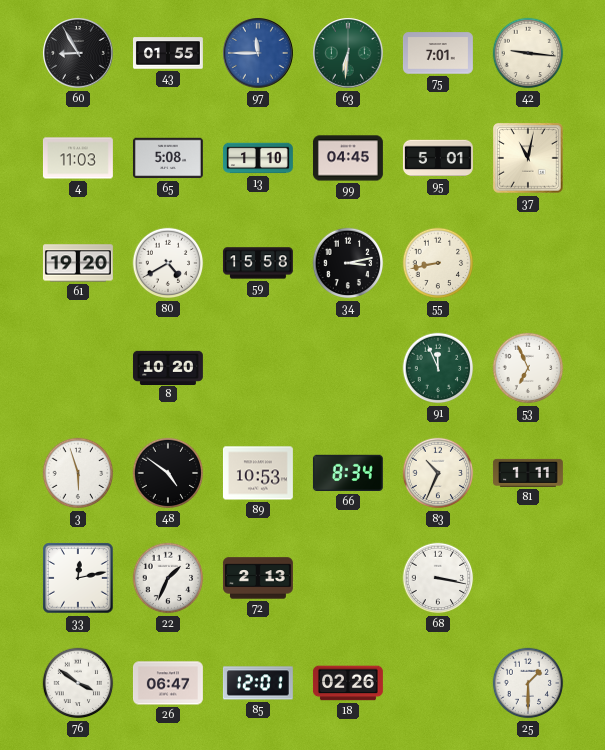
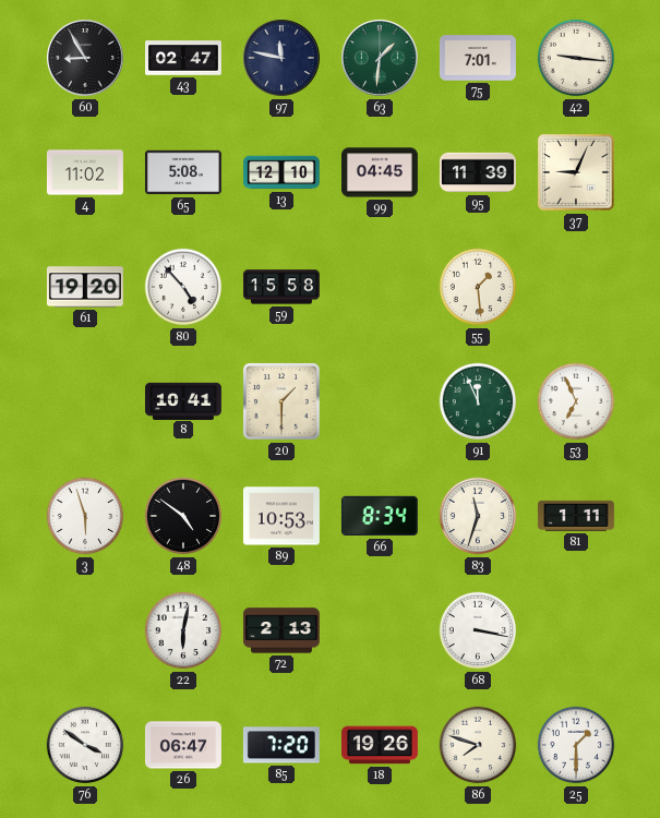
43: 01:55 -> 02:47 (184, 58)
97: 11:45 -> 11:47 (283, 59)
97 dial: blue -> navy (283, 59)
63: 6:31 -> 1:31 (381, 59)
4: 11:03 -> 11:02 (85, 172)
13: 1:10 -> 12:10 (281, 172)
95: 5:01 -> 11:39 (478, 172)
37: 11:02 -> 9:04 (576, 172)
80: 4:40 -> 4:53 (183, 287)
34: 3:13 -> none (348, 263)
55: 8:43 -> 1:29 (478, 287)
8: 10:20 -> 10:41 (183, 400)
20: none -> 1:30 (281, 401)
83: 10:34 -> 11:33 (478, 516)
33: 12:13 -> none (78, 578)
22: 1:34 -> 6:02 (183, 630)
85: 12:01 -> 7:20 (281, 745)
18: 02:26 -> 19:26 (380, 745)
86: none -> 7:48 (478, 745)
